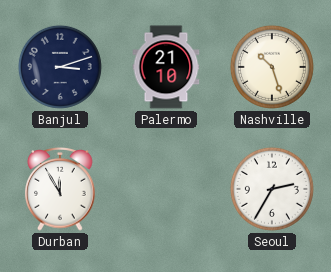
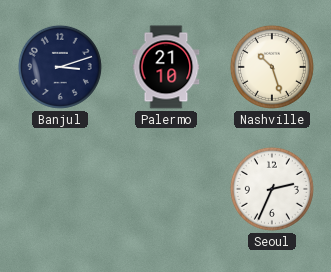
Durban: 11:55 -> none (60, 189)
Seoul: 2:35 -> 2:34 (272, 189)
